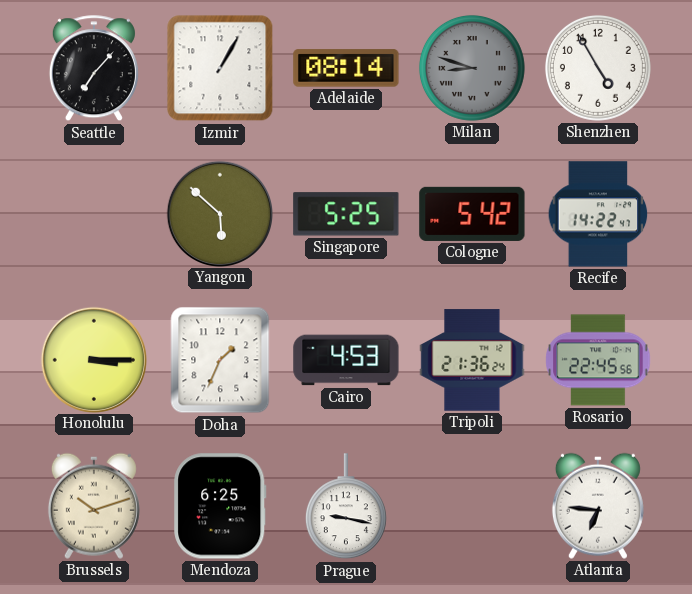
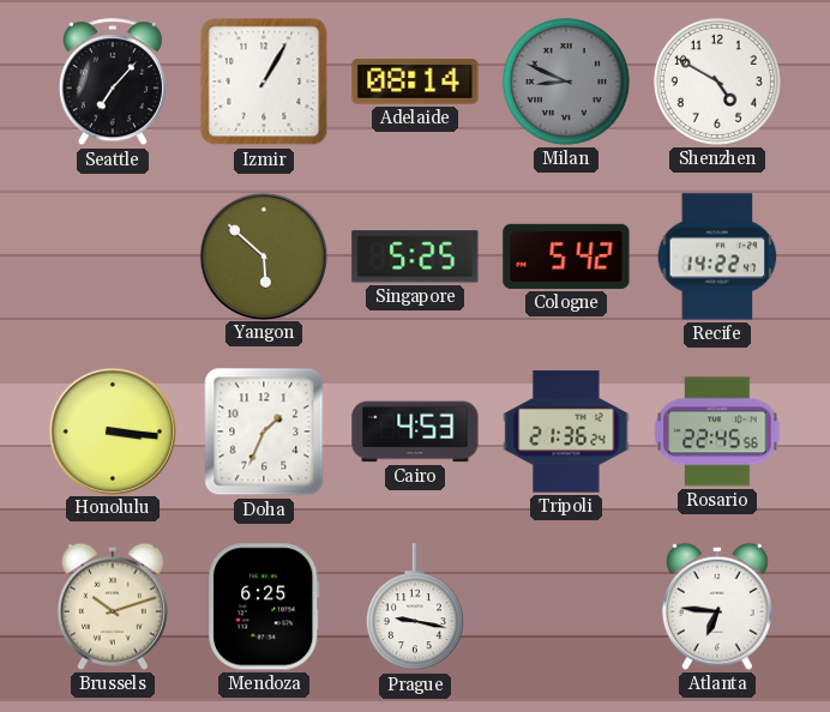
Milan: 8:48 -> 8:49 (566, 82)
Shenzhen: 4:55 -> 4:50 (717, 82)
Honolulu: 3:15 -> 3:16 (112, 430)
